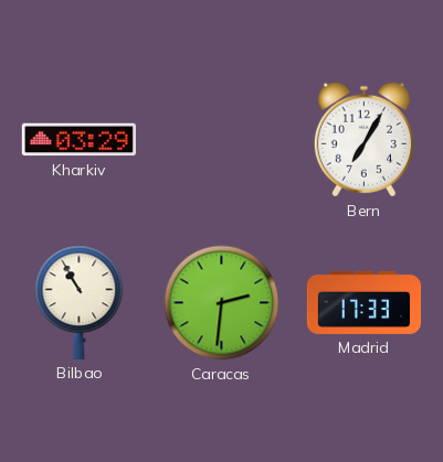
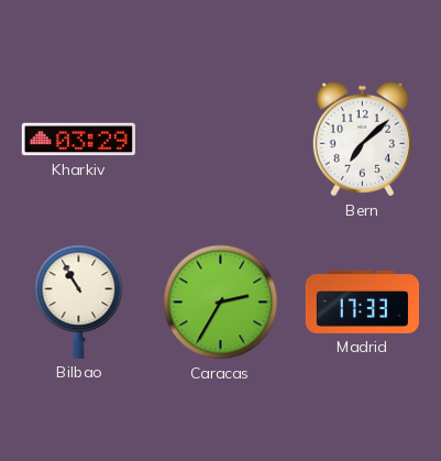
Bern: 7:05 -> 7:08 (362, 140)
Caracas: 2:31 -> 2:35 (221, 303)
